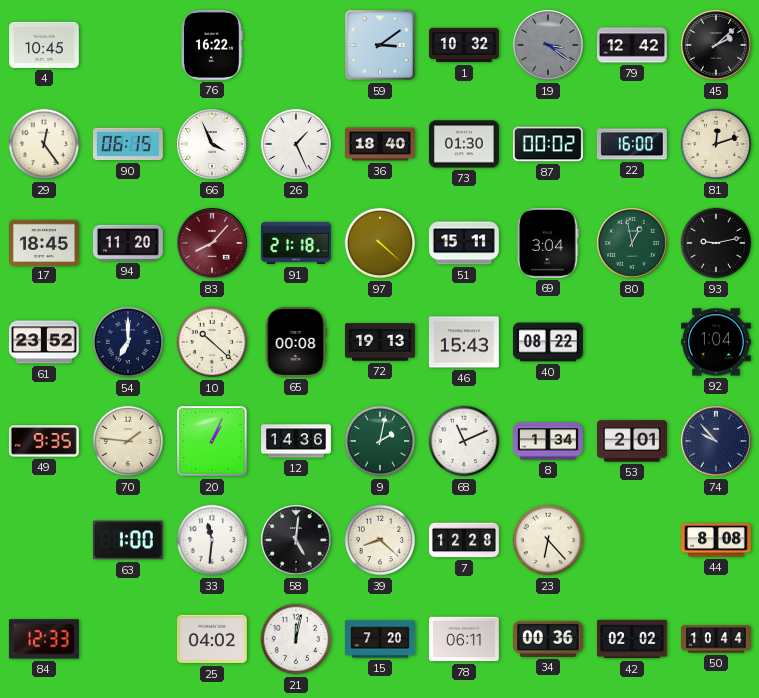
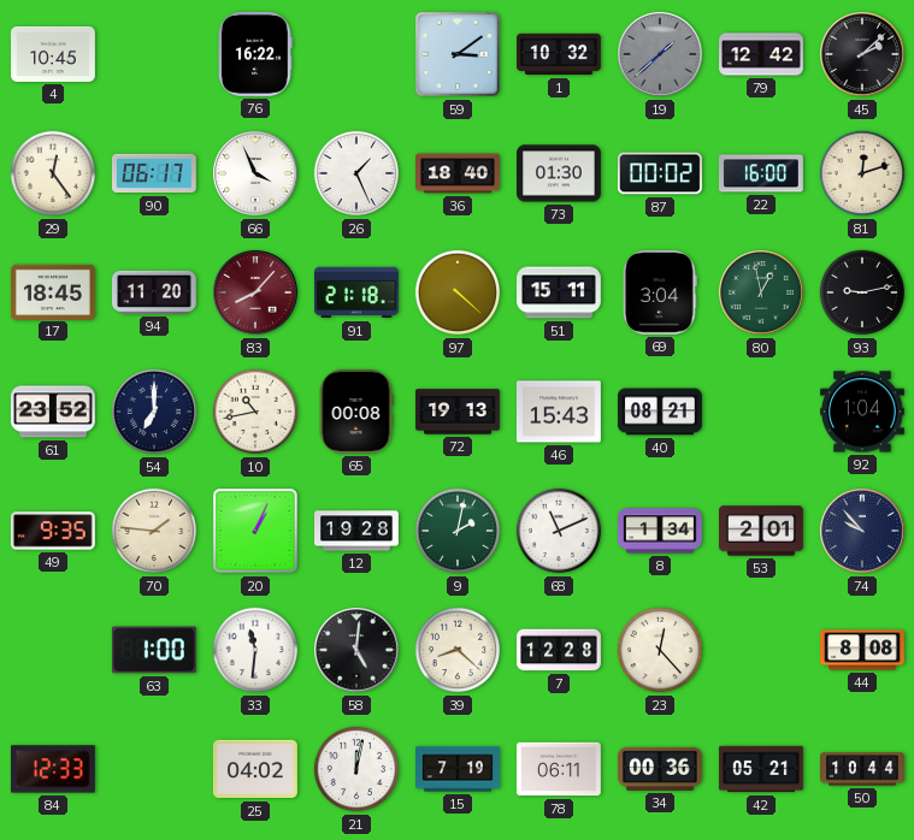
19: 3:21 -> 1:38 (660, 54)
90: 06:15 -> 06:17 (154, 173)
10: 10:22 -> 10:43 (255, 412)
40: 08:22 -> 08:21 (660, 412)
12: 14:36 -> 19:28 (358, 531)
23: 6:23 -> 12:23 (660, 650)
15: 7:20 -> 7:19 (459, 769)
42: 02:02 -> 05:21 (761, 769)
